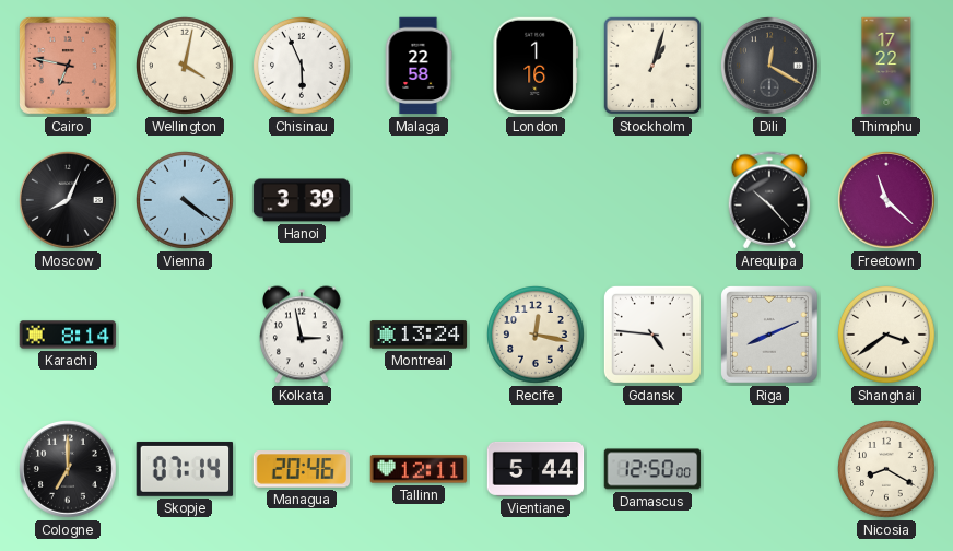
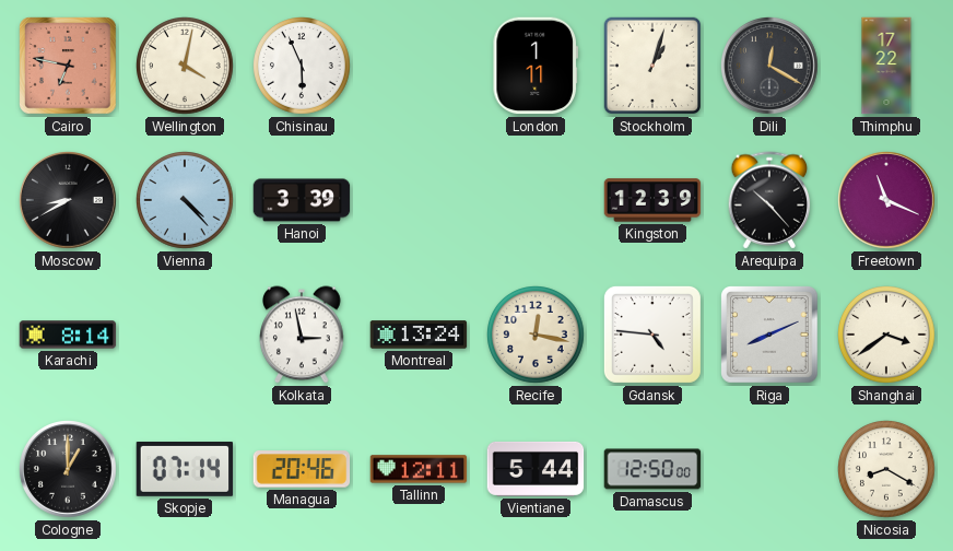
Malaga: 22:58 -> none (419, 66)
London: 1:16 -> 1:11 (536, 66)
Moscow: 8:04 -> 8:40 (69, 201)
Vienna: 4:21 -> 4:23 (186, 201)
Kingston: none -> 12:39 (652, 200)
Freetown: 11:22 -> 11:19 (887, 201)
Cologne: 7:00 -> 1:00 (69, 470)
